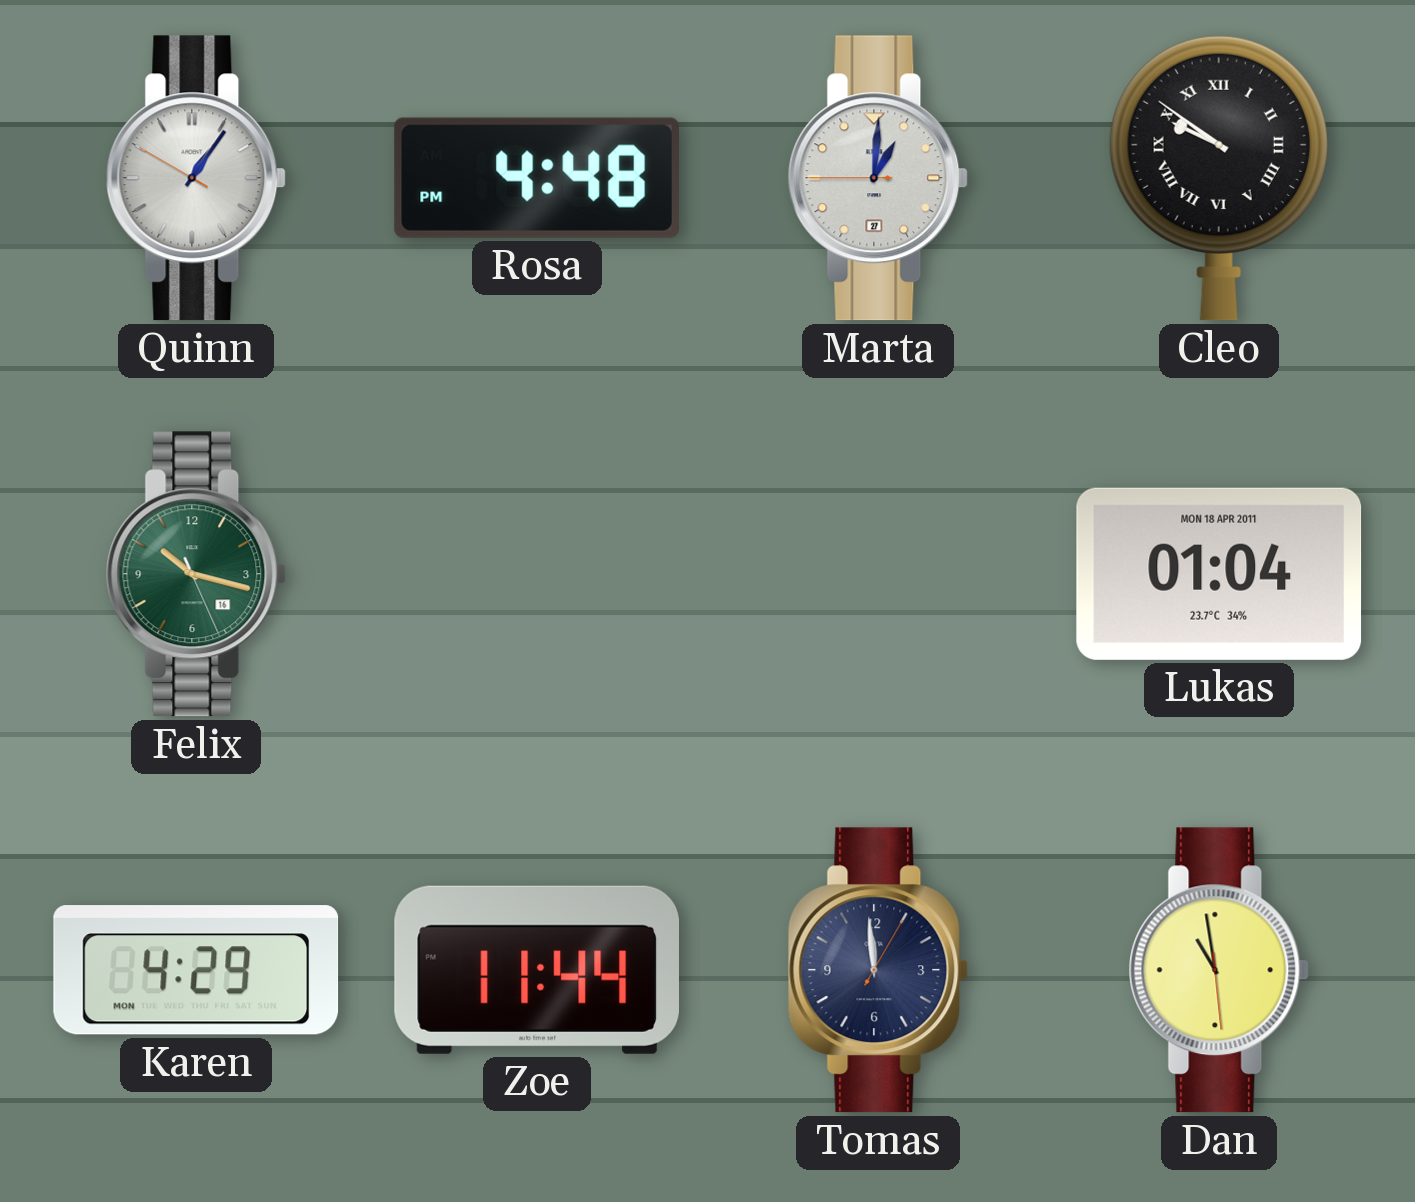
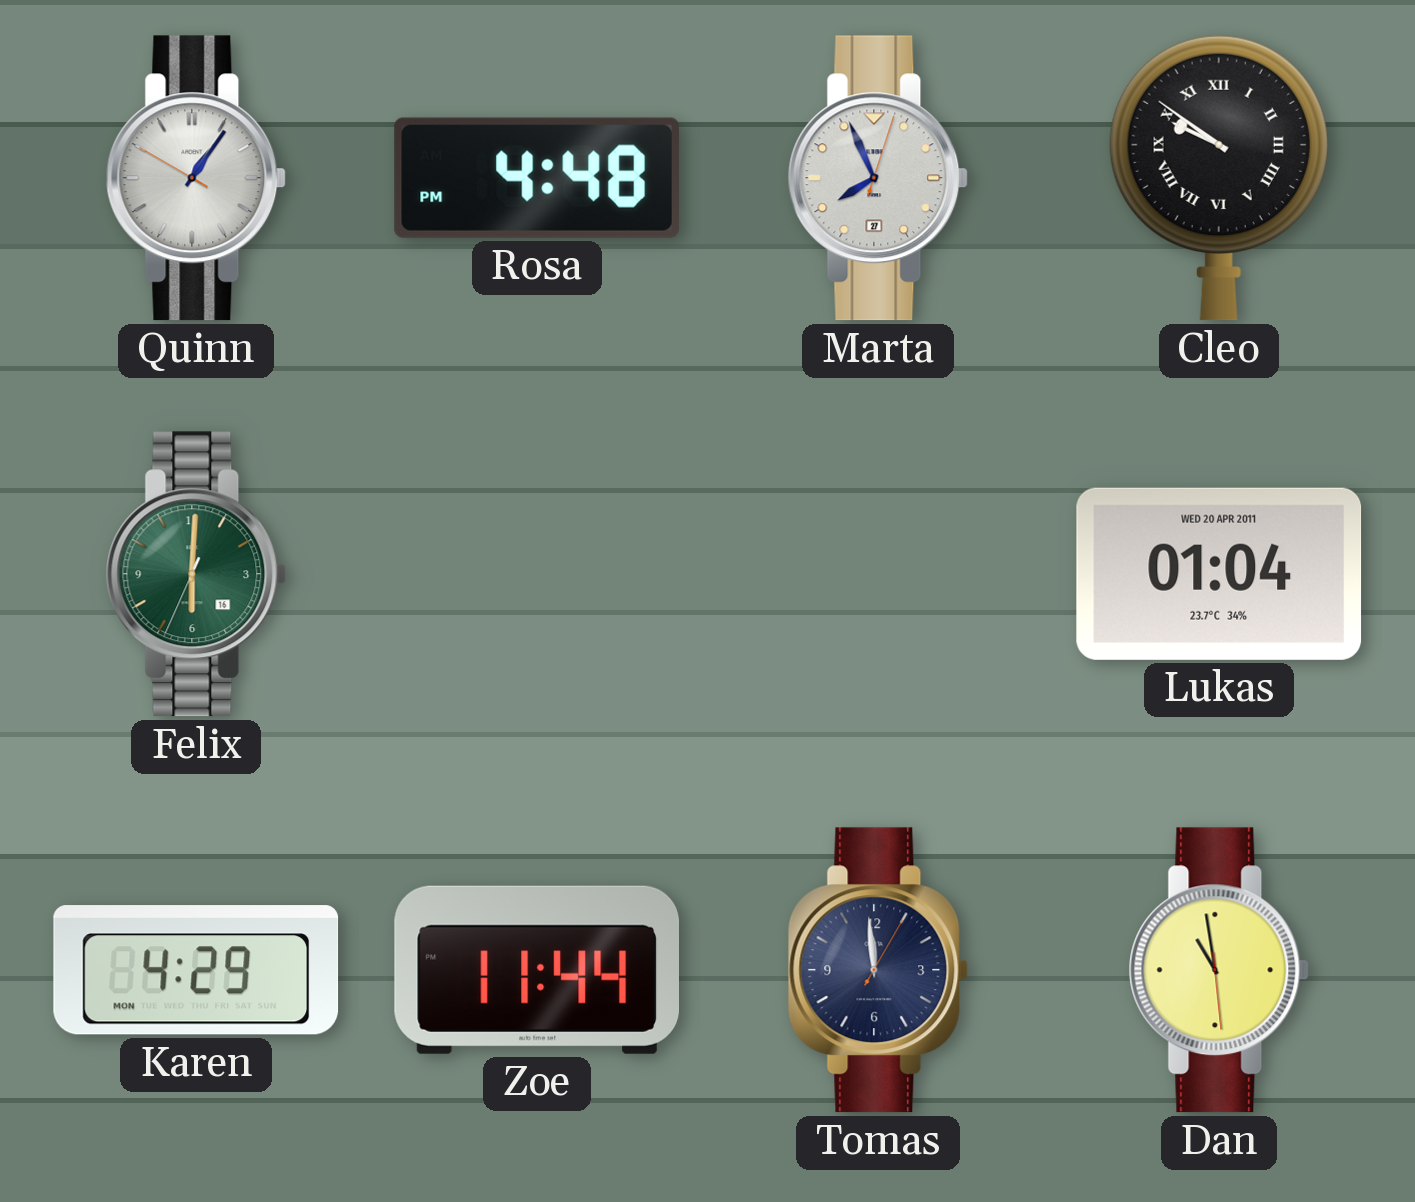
Marta: 1:00 -> 7:56 (878, 178)
Felix: 10:17 -> 6:00 (196, 574)
Lukas date: MON 18 APR 2011 -> WED 20 APR 2011 (1219, 574)
